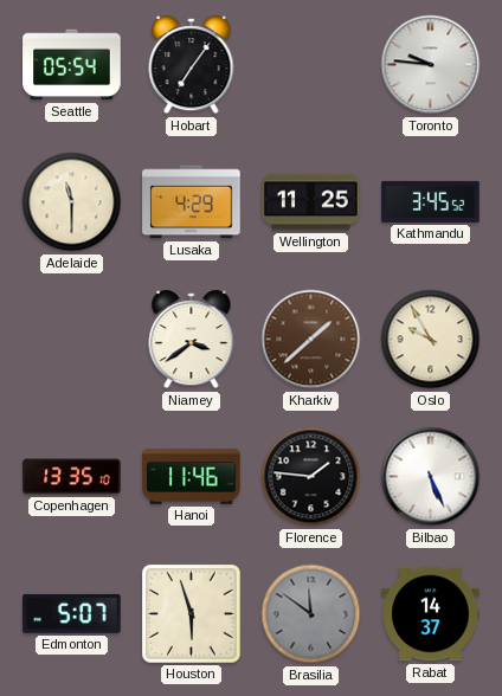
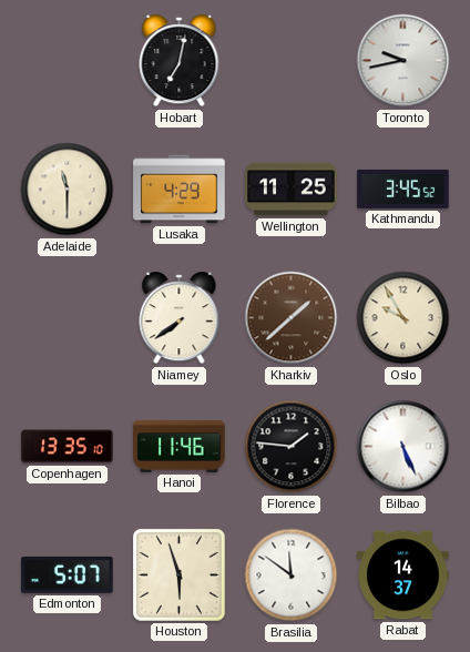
Seattle: 05:54 -> none (72, 65)
Hobart: 7:06 -> 7:02 (180, 61)
Toronto: 9:46 -> 9:43 (403, 61)
Niamey: 3:39 -> 7:39 (180, 318)
Brasilia dial: grey -> white (292, 575)
